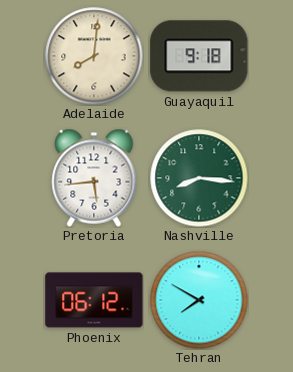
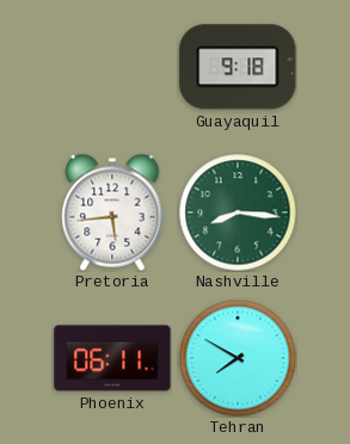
Adelaide: 8:01 -> none (94, 56)
Phoenix: 06:12 -> 06:11 (112, 358)
